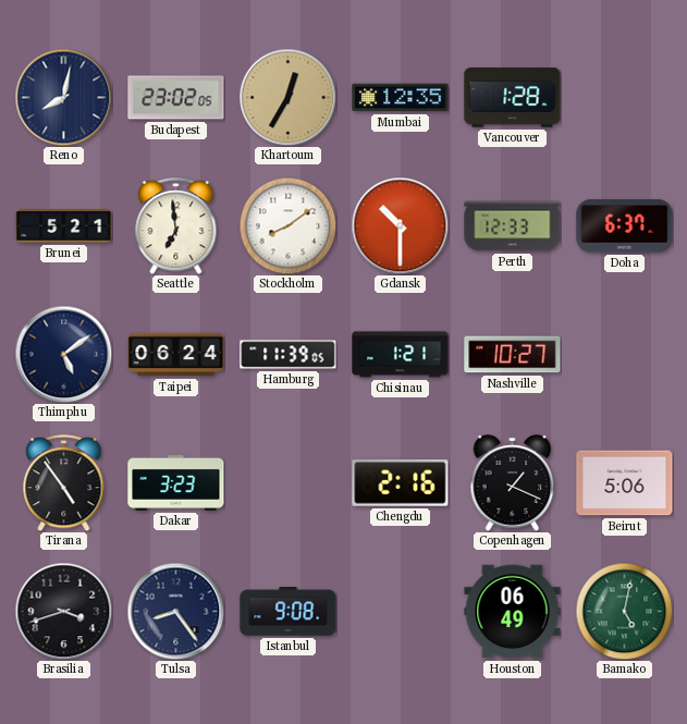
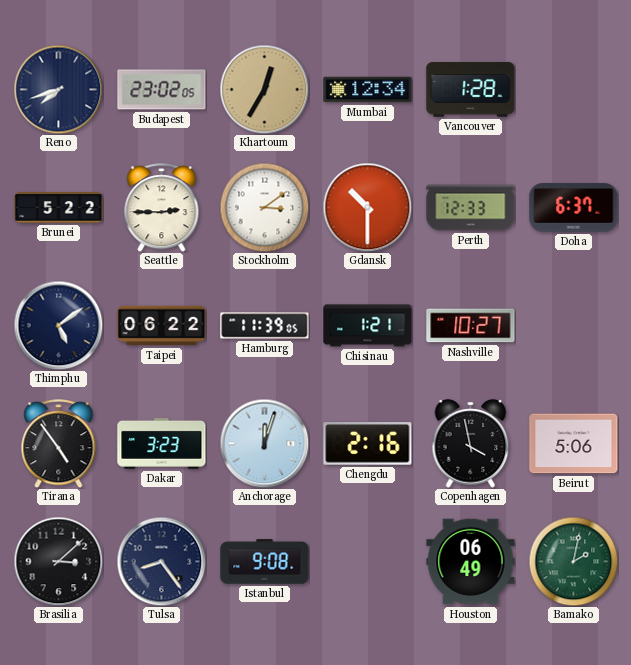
Reno: 8:02 -> 7:42 (58, 89)
Mumbai: 12:35 -> 12:34 (368, 90)
Brunei: 5:21 -> 5:22 (59, 208)
Seattle: 6:59 -> 2:45 (162, 208)
Stockholm: 8:09 -> 3:09 (264, 207)
Taipei: 06:24 -> 06:22 (162, 326)
Anchorage: none -> 12:03 (264, 443)
Copenhagen: 1:19 -> 3:58 (471, 444)
Brasilia: 3:42 -> 3:08 (58, 561)
Bamako: 5:02 -> 2:02 (573, 561)
